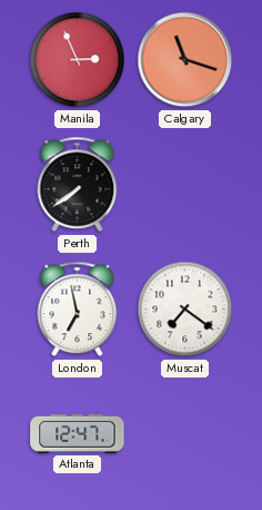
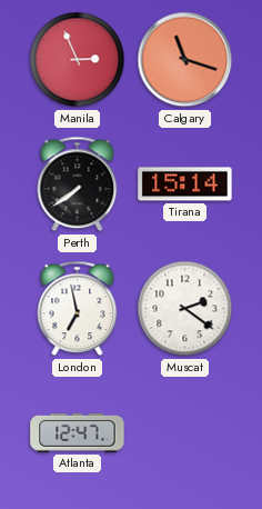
Tirana: none -> 15:14 (185, 184)
Muscat: 7:21 -> 2:21 (185, 309)
